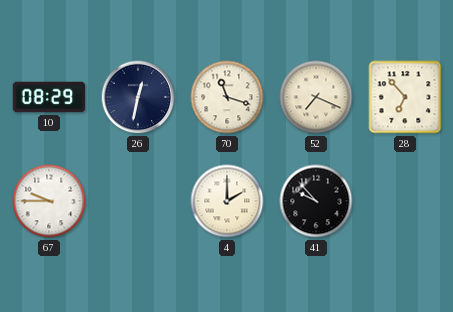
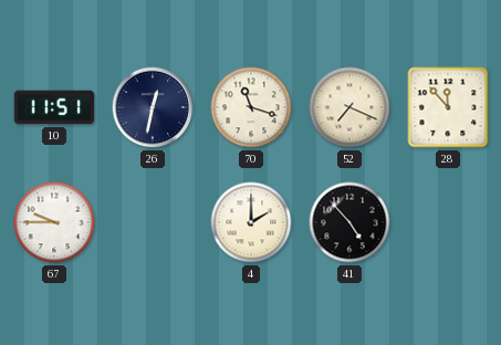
10: 08:29 -> 11:51 (54, 107)
28: 6:53 -> 11:53 (448, 107)
41: 9:53 -> 4:53 (349, 222)
